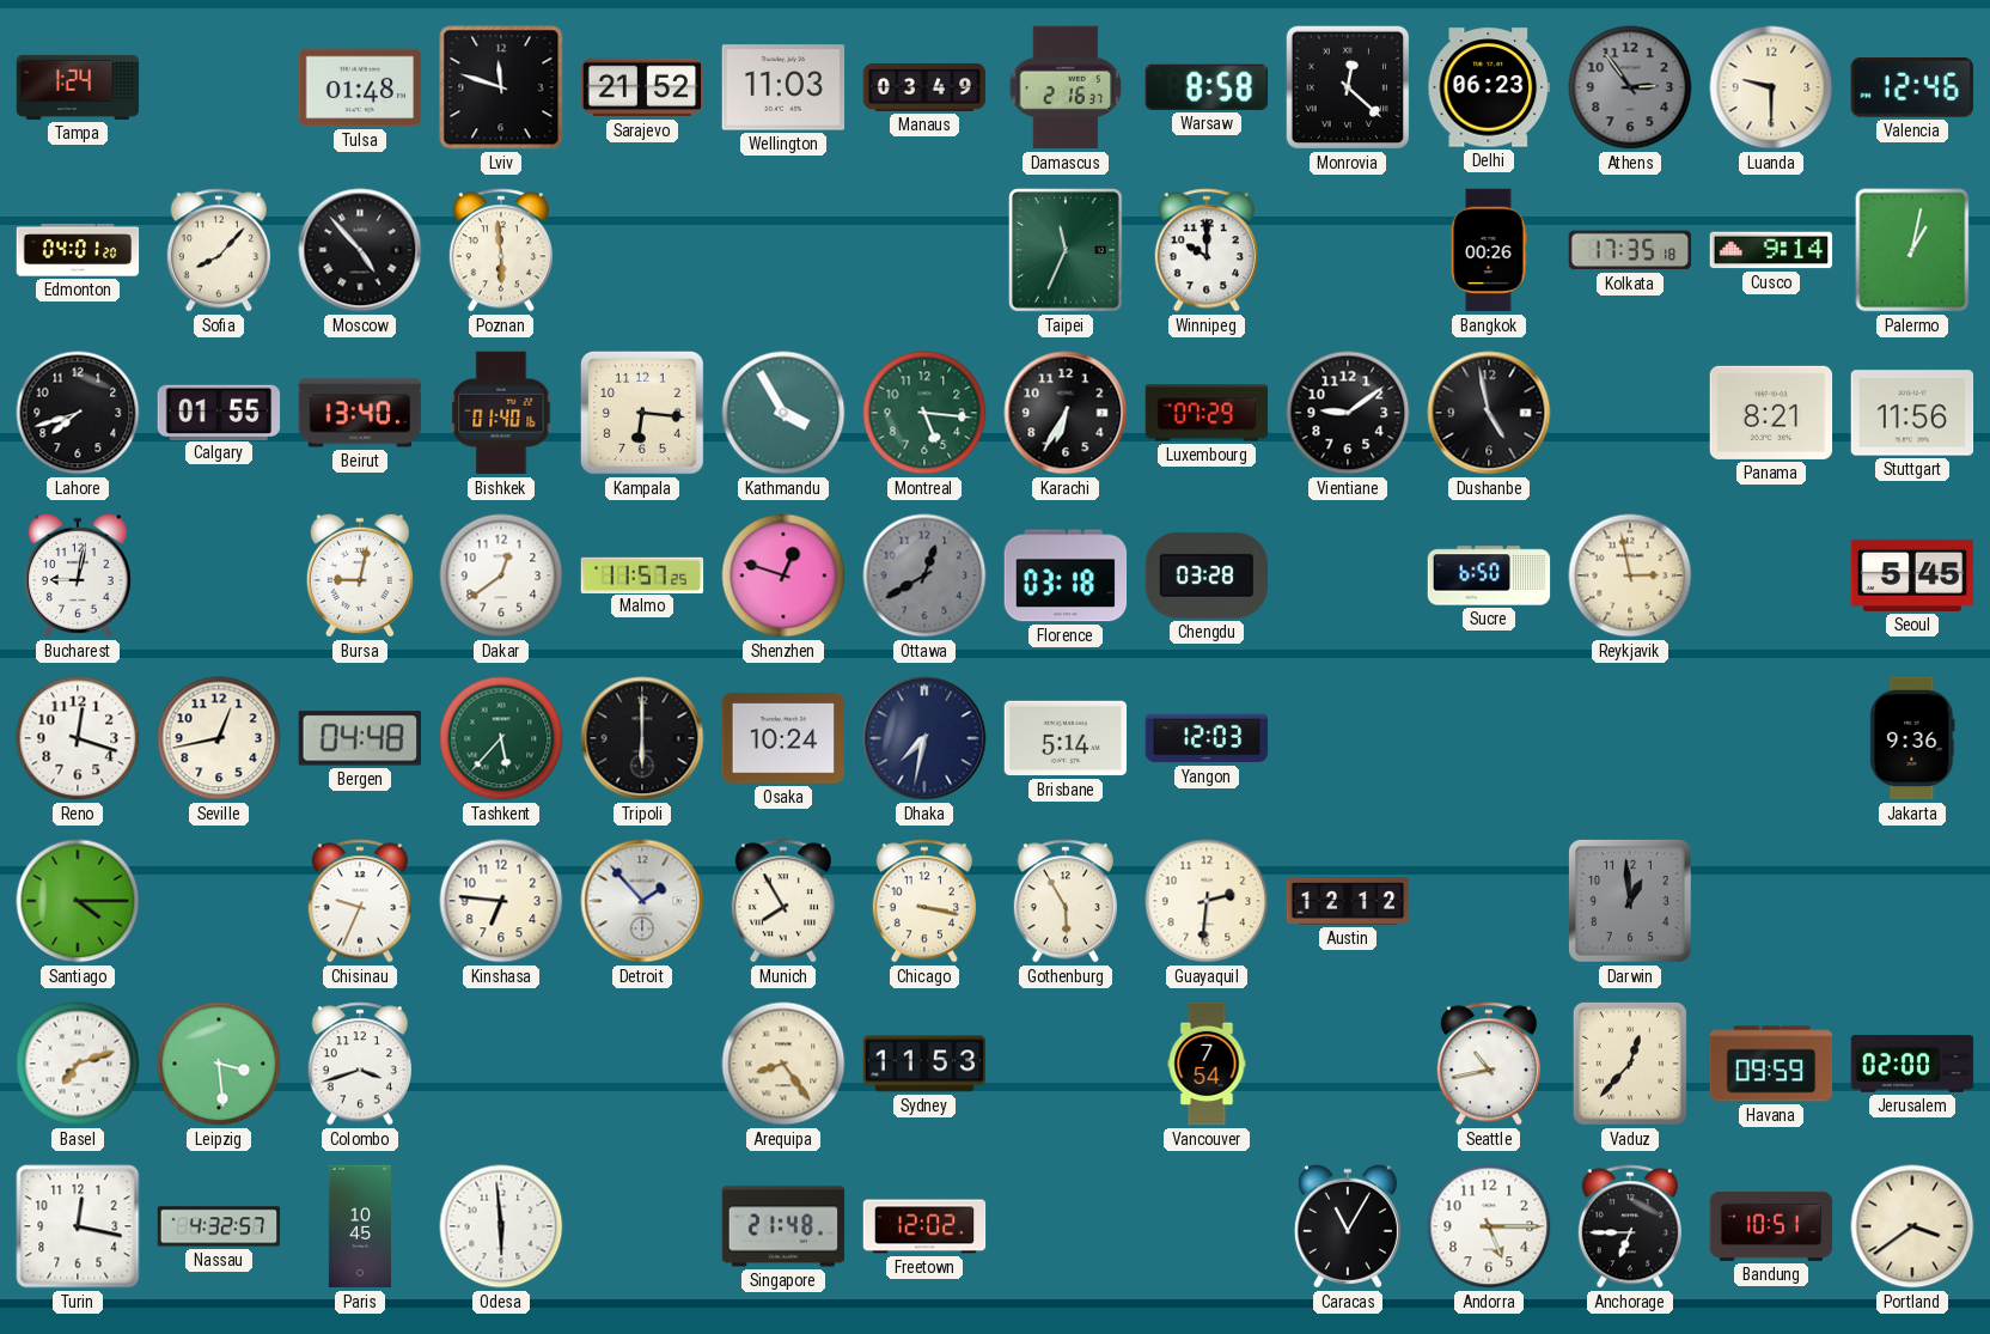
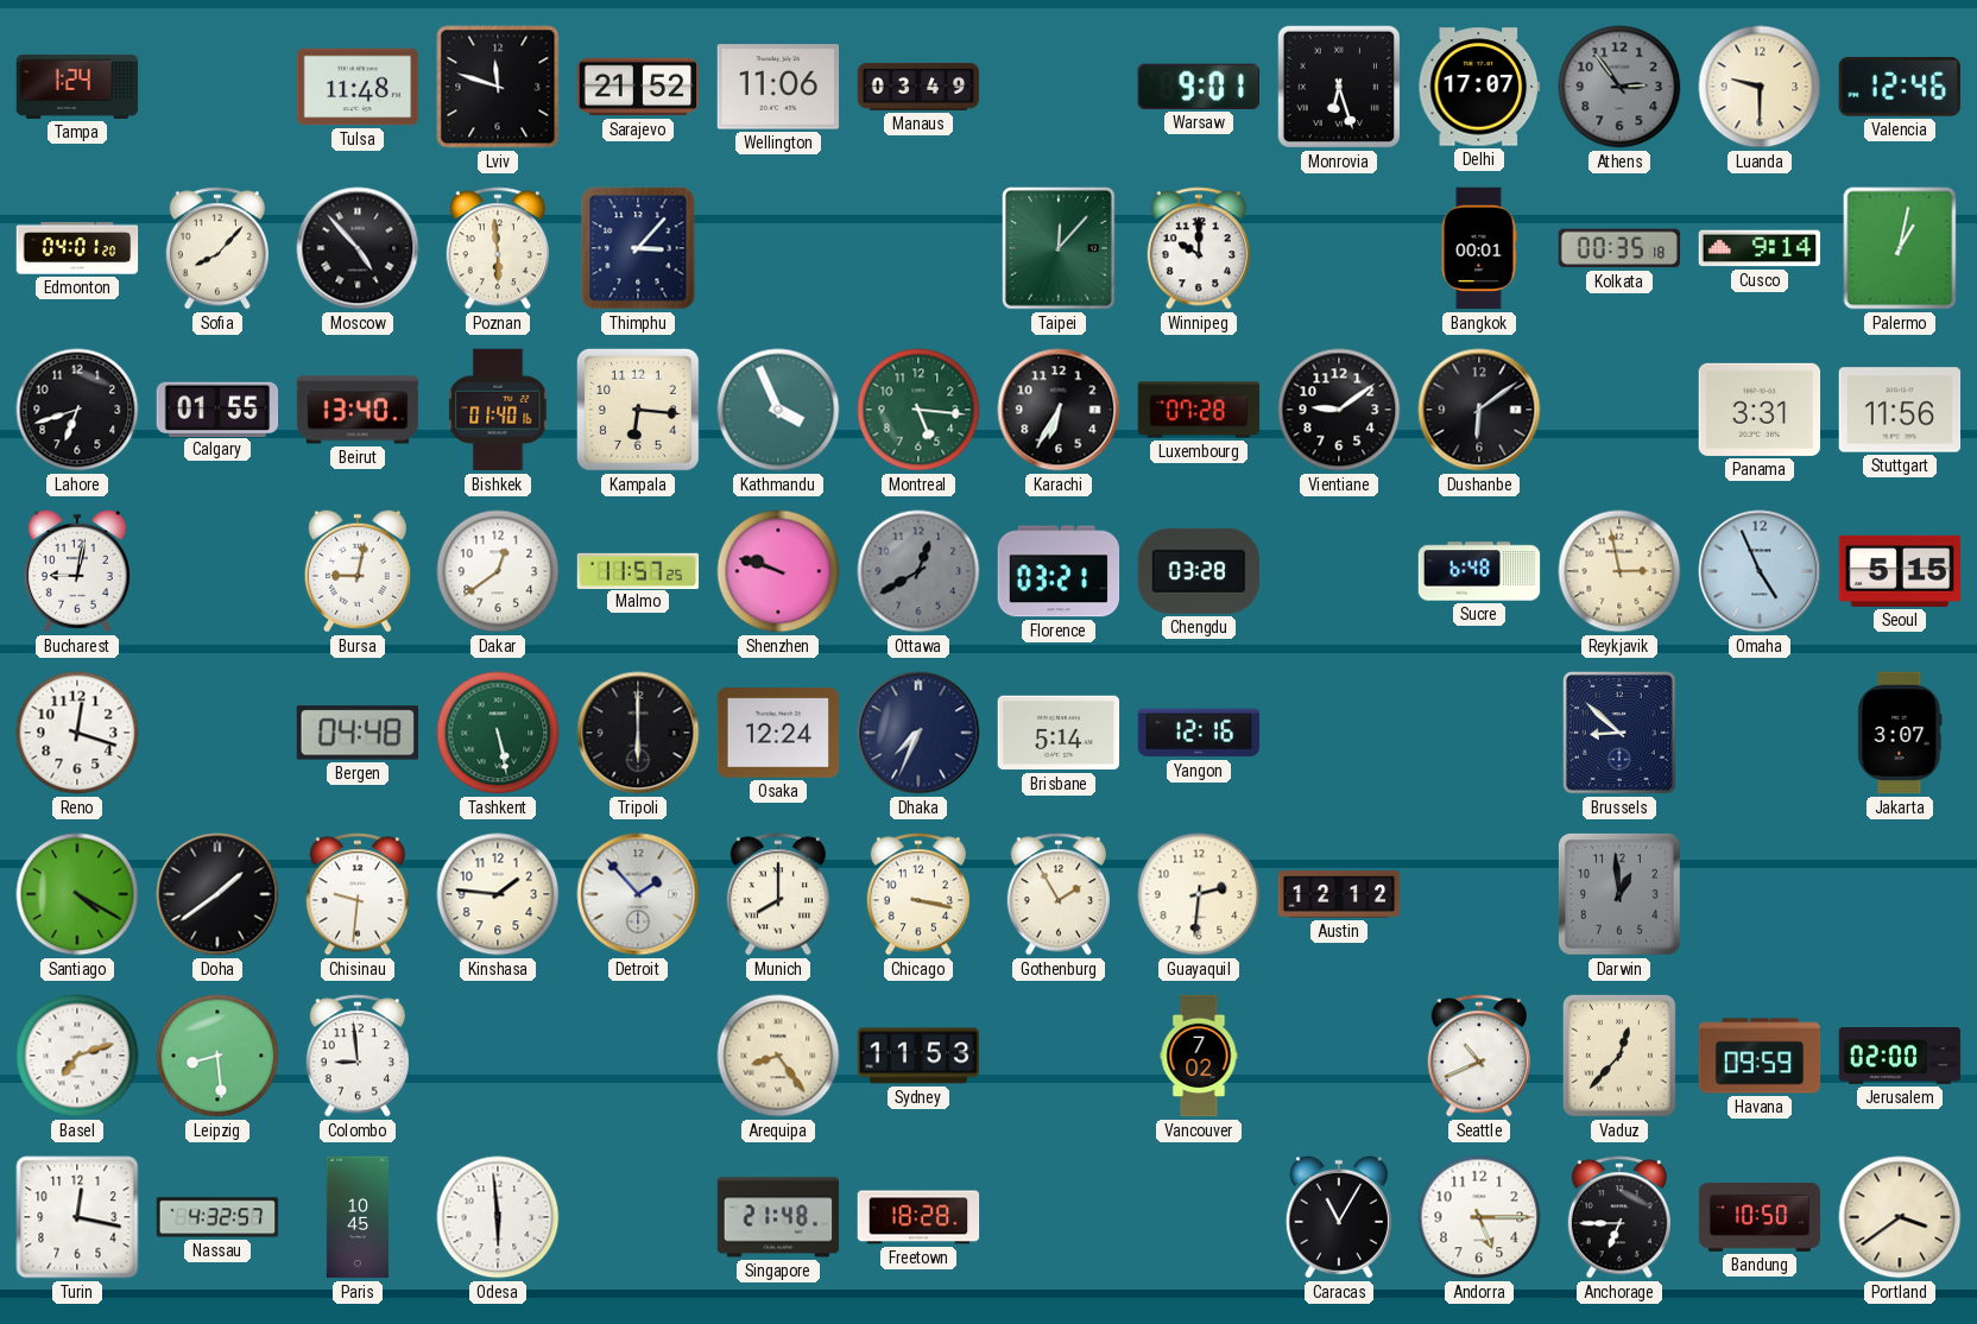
Tulsa: 01:48 -> 11:48 (358, 87)
Wellington: 11:03 -> 11:06 (778, 87)
Damascus: 2:16 -> none (1066, 87)
Warsaw: 8:58 -> 9:01 (1199, 87)
Monrovia: 12:22 -> 6:27 (1339, 87)
Delhi: 06:23 -> 17:07 (1479, 87)
Thimphu: none -> 3:07 (638, 248)
Taipei: 11:34 -> 12:07 (1060, 249)
Bangkok: 00:26 -> 00:01 (1479, 248)
Kolkata: 17:35 -> 00:35 (1619, 248)
Lahore: 7:42 -> 6:42 (77, 410)
Kathmandu: 3:55 -> 3:56 (778, 410)
Luxembourg: 07:29 -> 07:28 (1199, 410)
Dushanbe: 4:58 -> 6:09 (1479, 410)
Panama: 8:21 -> 3:31 (1760, 410)
Shenzhen: 12:48 -> 9:48 (778, 571)
Florence: 03:18 -> 03:21 (1059, 571)
Sucre: 6:50 -> 6:48 (1479, 571)
Omaha: none -> 4:56 (1760, 571)
Seoul: 5:45 -> 5:15 (1900, 571)
Seville: 12:43 -> none (219, 738)
Tashkent: 5:37 -> 5:28 (498, 733)
Osaka: 10:24 -> 12:24 (778, 733)
Dhaka: 7:32 -> 7:34 (918, 733)
Yangon: 12:03 -> 12:16 (1199, 733)
Brussels: none -> 8:52 (1621, 734)
Jakarta: 9:36 -> 3:07 (1900, 733)
Santiago: 4:15 -> 4:20 (77, 894)
Doha: none -> 1:39 (217, 894)
Chisinau: 9:34 -> 9:31 (358, 894)
Kinshasa: 6:46 -> 1:46 (498, 894)
Munich: 7:55 -> 8:00 (778, 894)
Gothenburg: 5:55 -> 1:55 (1059, 894)
Leipzig: 3:29 -> 8:29 (217, 1056)
Colombo: 3:42 -> 8:59 (358, 1056)
Vancouver: 7:54 -> 7:02 (1199, 1056)
Seattle: 10:43 -> 10:41 (1479, 1056)
Freetown: 12:02 -> 18:28 (918, 1217)
Bandung: 10:51 -> 10:50 (1760, 1217)
